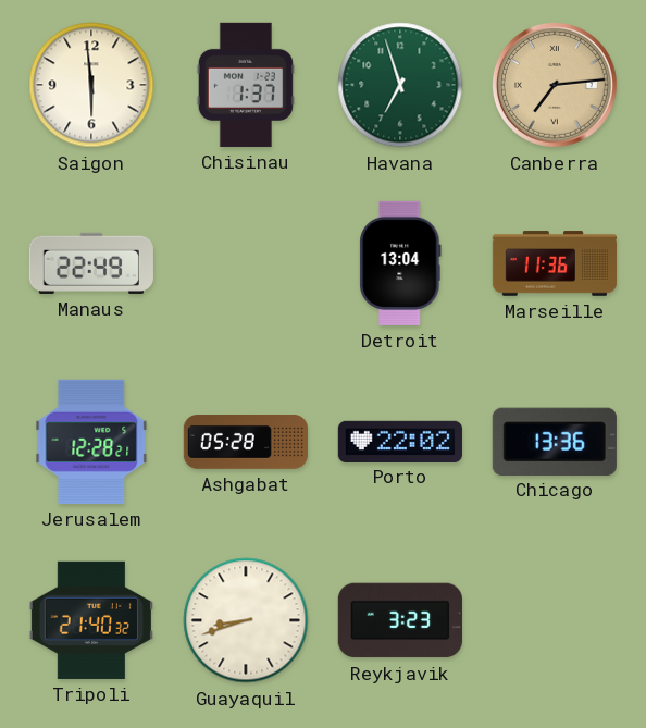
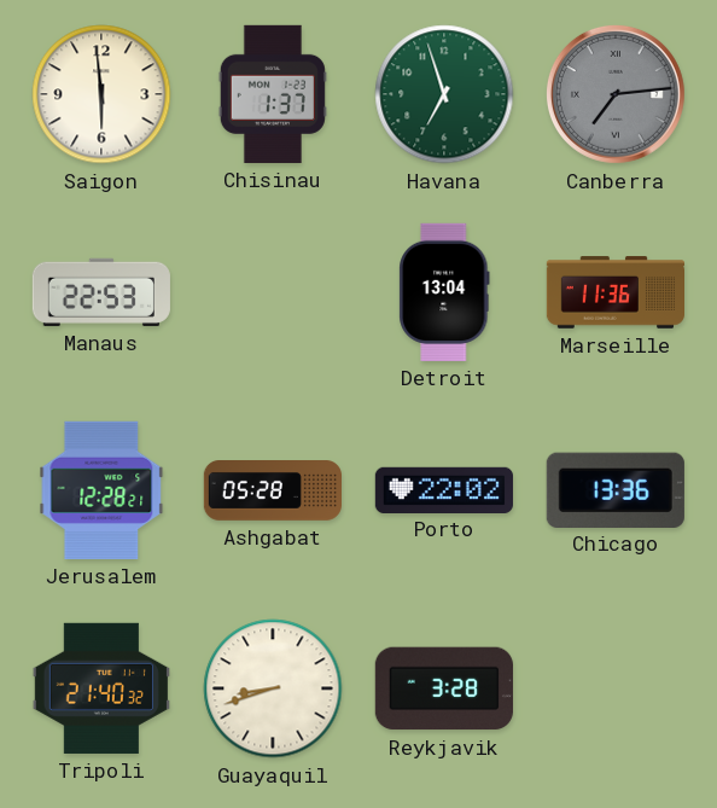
Canberra dial: champagne -> grey (616, 94)
Manaus: 22:49 -> 22:53 (101, 292)
Reykjavik: 3:23 -> 3:28 (444, 688)
